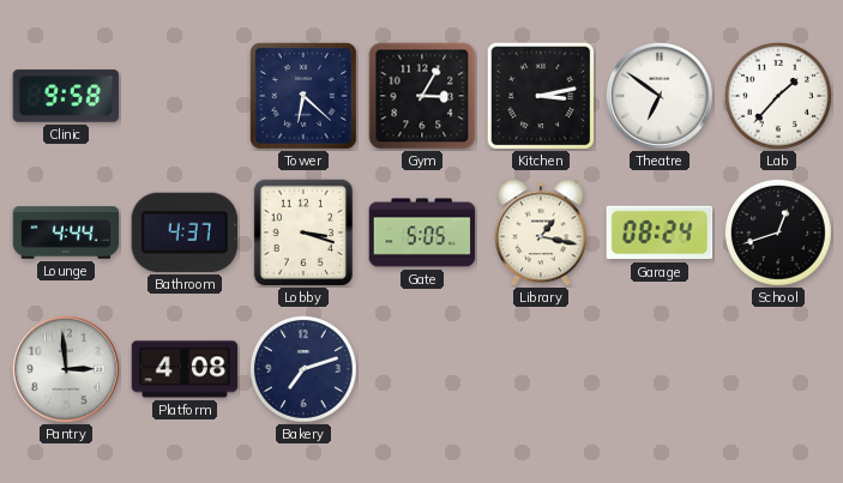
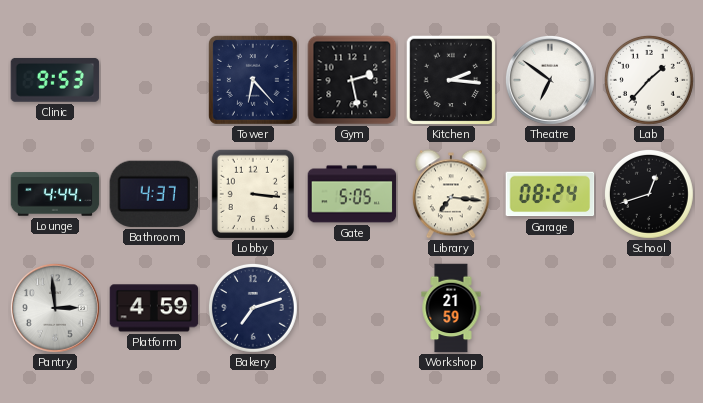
Clinic: 9:58 -> 9:53 (55, 80)
Tower: 6:22 -> 6:23 (253, 80)
Gym: 3:05 -> 2:28 (352, 80)
Kitchen: 3:13 -> 2:16 (451, 80)
Lobby: 3:18 -> 3:16 (252, 193)
Library: 1:17 -> 7:16 (451, 194)
Platform: 4:08 -> 4:59 (154, 308)
Workshop: none -> 21:59 (451, 308)
